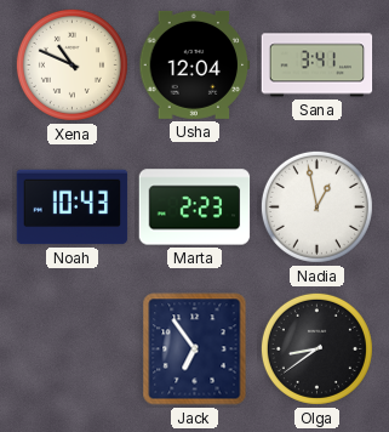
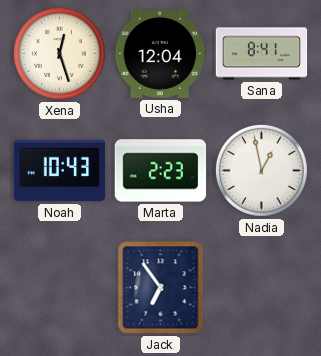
Xena: 10:49 -> 12:27 (59, 53)
Sana: 3:41 -> 8:41 (262, 54)
Olga: 8:39 -> none (316, 348)
